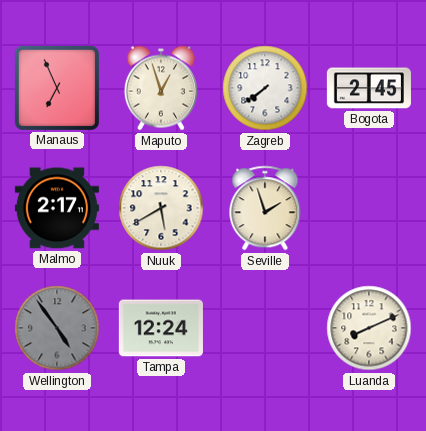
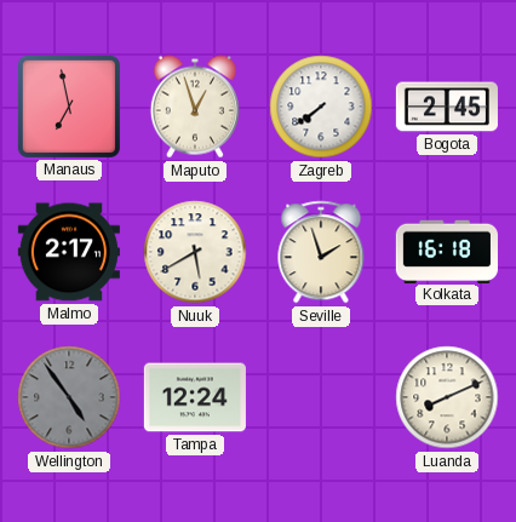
Manaus: 6:56 -> 6:58 (69, 107)
Kolkata: none -> 16:18 (447, 251)
